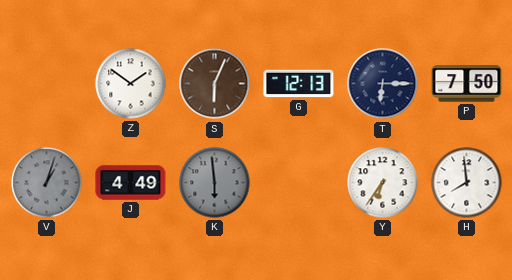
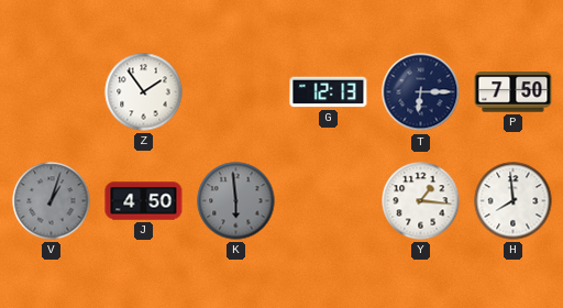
Z: 1:51 -> 1:54 (144, 92)
S: 6:04 -> none (215, 84)
J: 4:49 -> 4:50 (144, 201)
Y: 6:36 -> 1:16 (421, 201)
